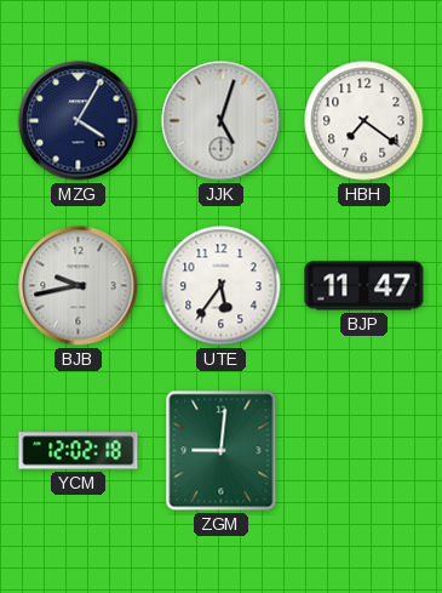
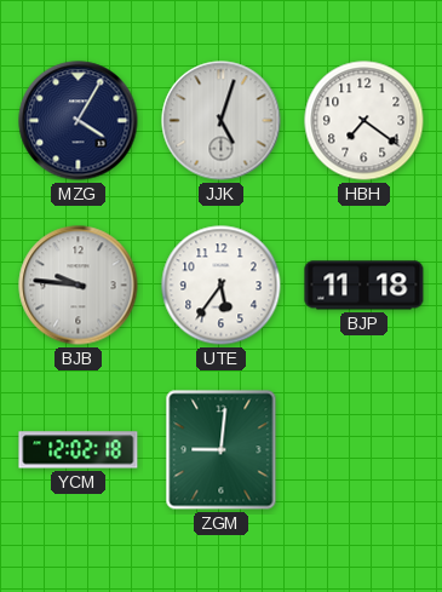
BJB: 9:43 -> 9:46 (79, 286)
BJP: 11:47 -> 11:18 (364, 286)
